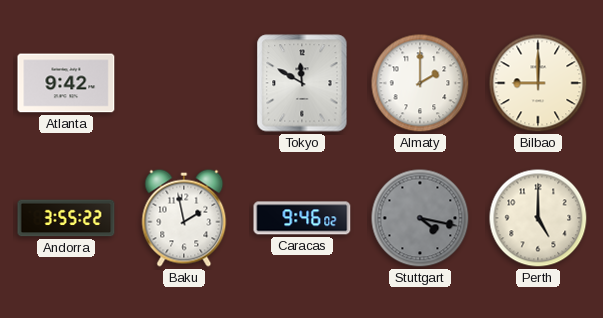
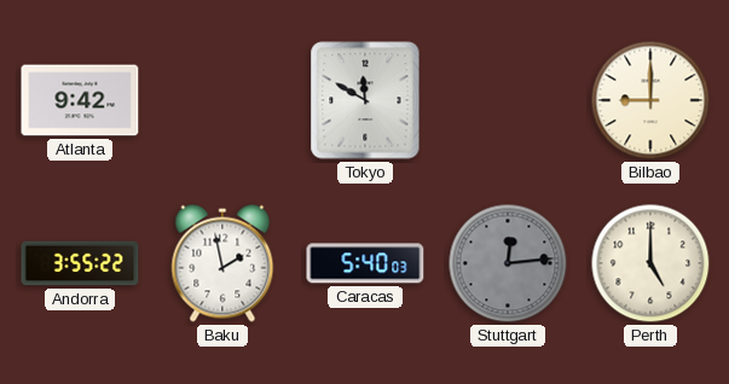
Almaty: 2:00 -> none (420, 83)
Caracas: 9:46 -> 5:40 (365, 263)
Stuttgart: 4:17 -> 12:14 (508, 263)
